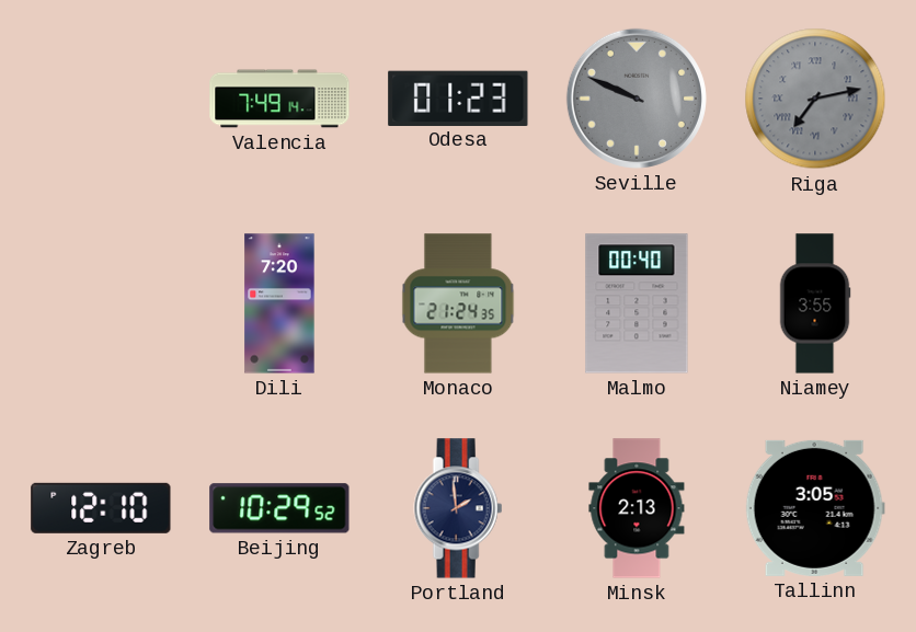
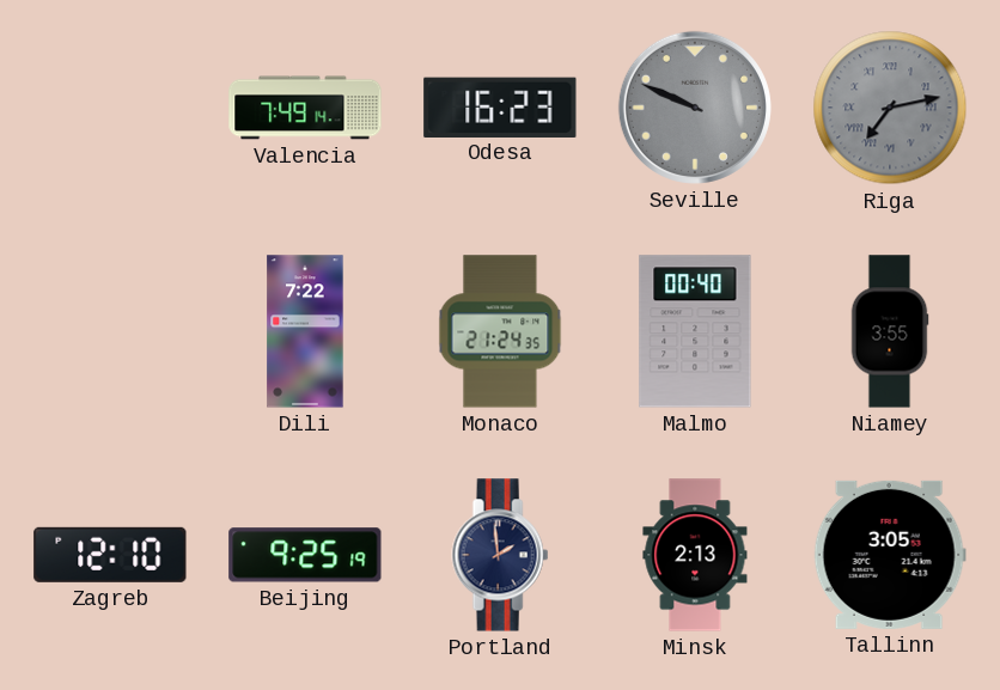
Odesa: 01:23 -> 16:23 (500, 106)
Dili: 7:20 -> 7:22 (305, 331)
Beijing: 10:29 -> 9:25 (305, 555)
